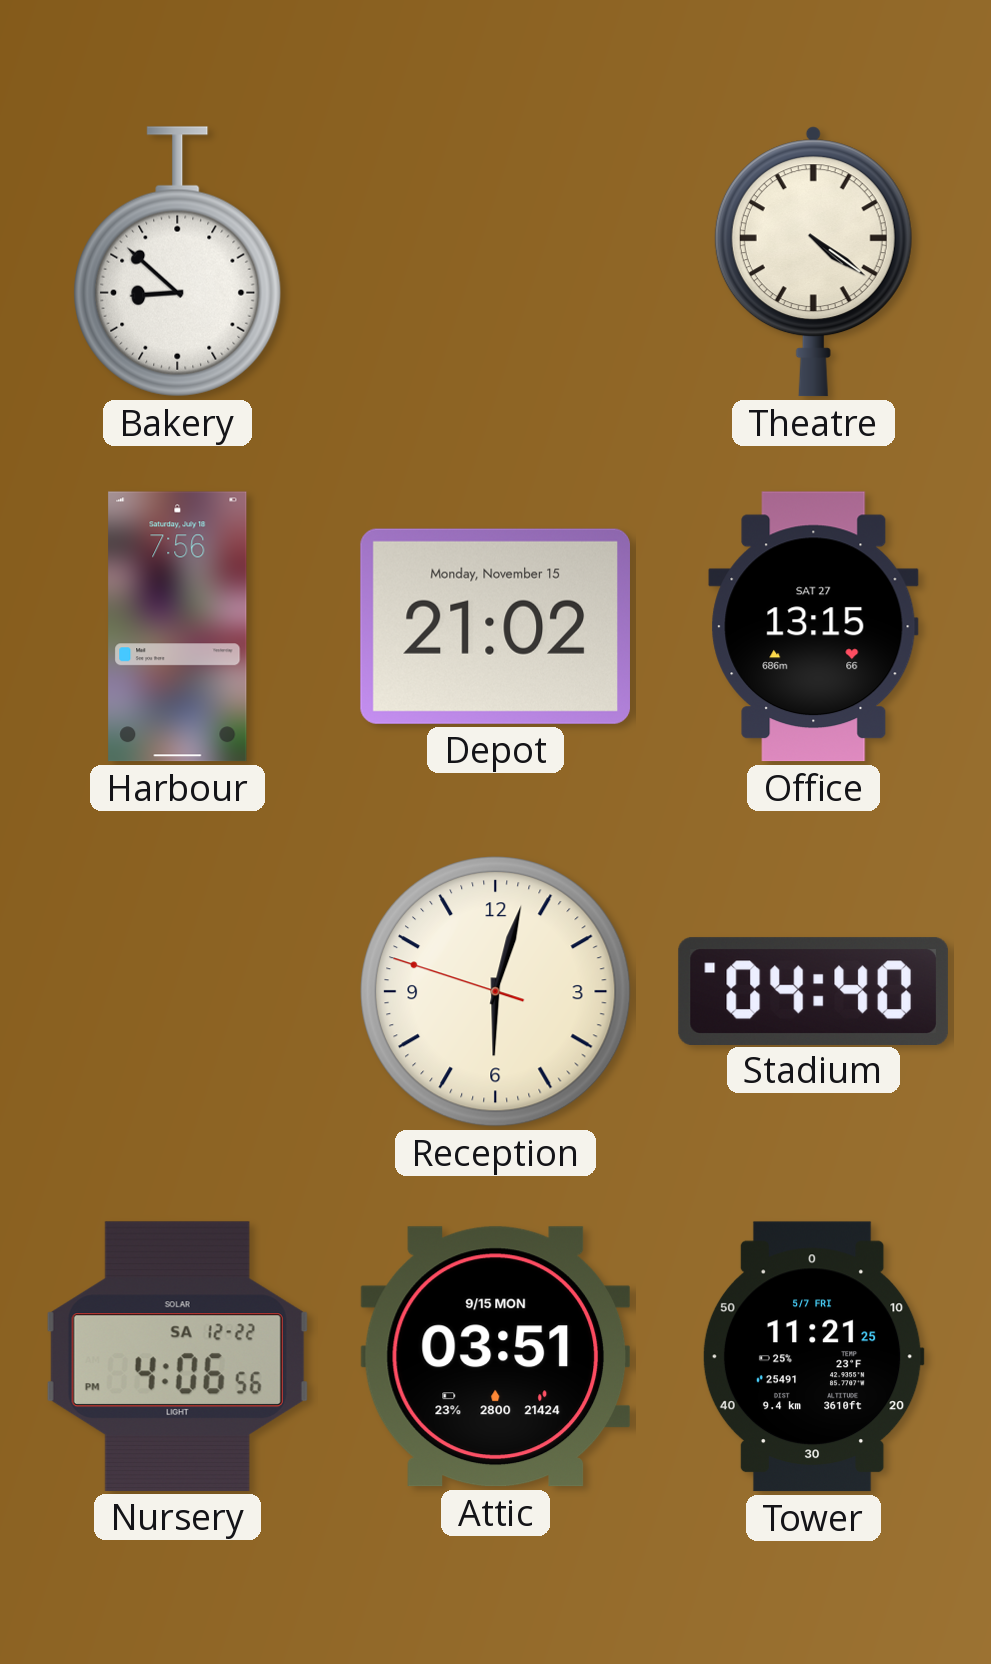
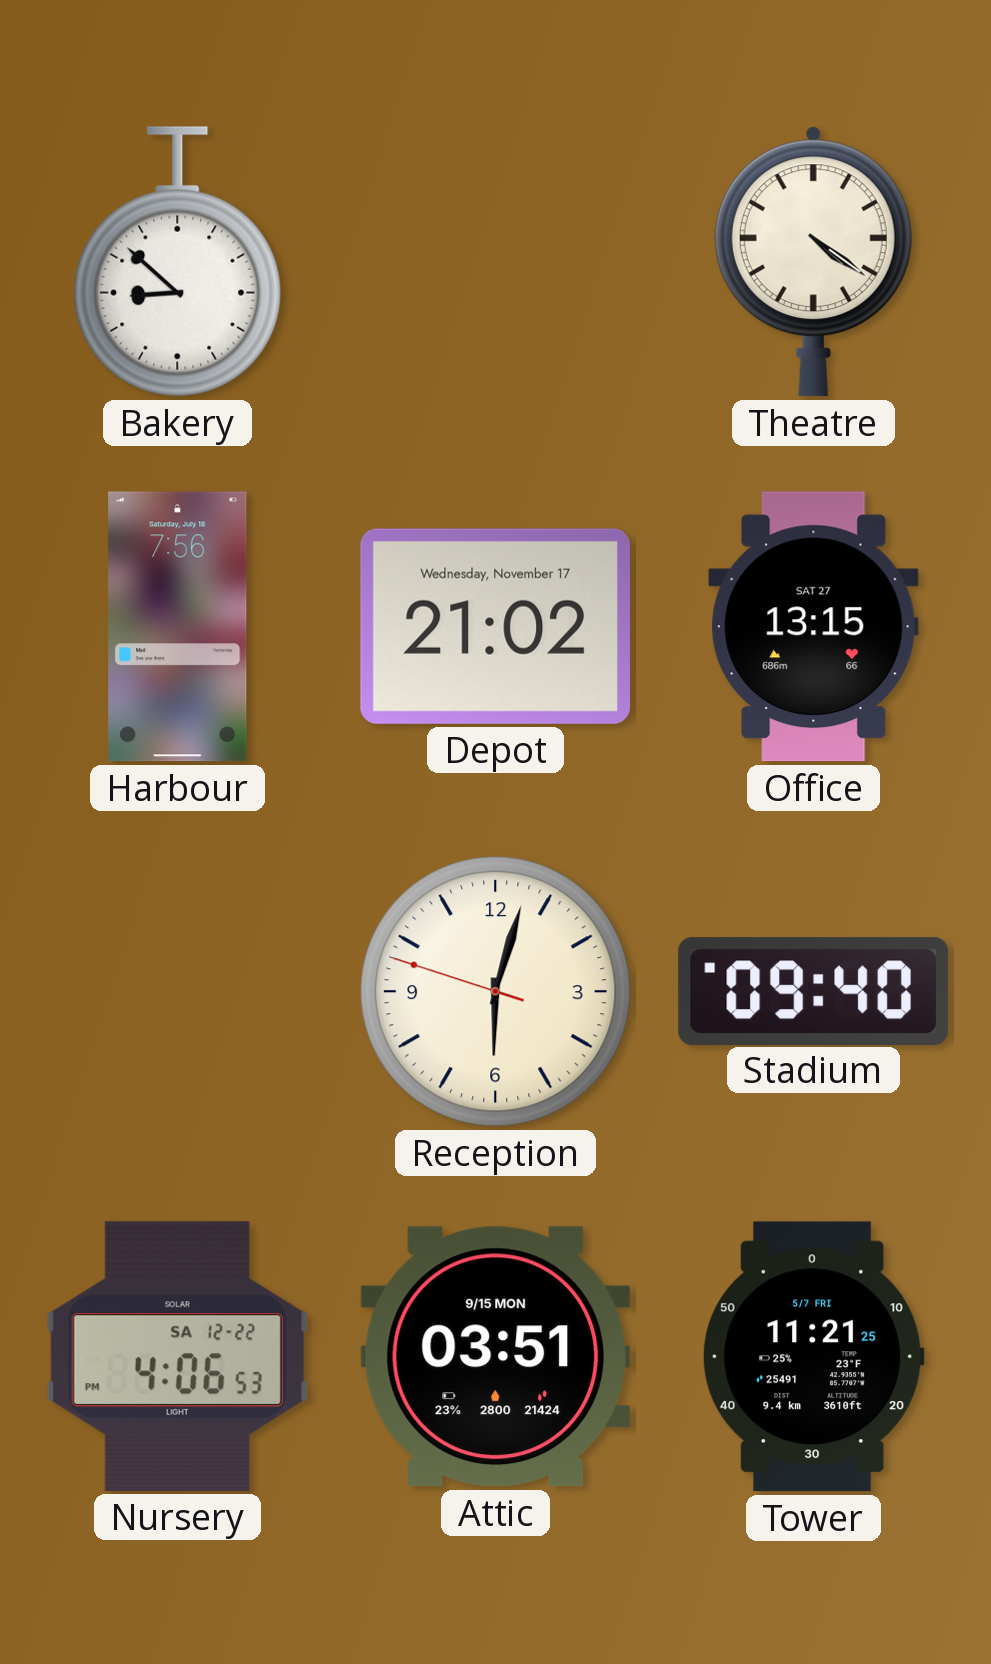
Depot date: Monday, November 15 -> Wednesday, November 17 (495, 626)
Stadium: 04:40 -> 09:40 (813, 991)
Nursery: 4:06:56 PM -> 4:06:53 PM (177, 1356)
